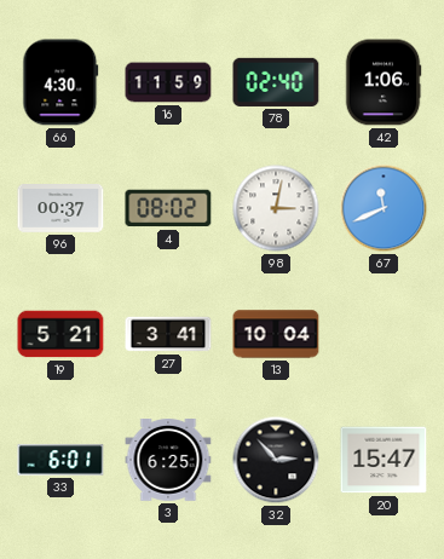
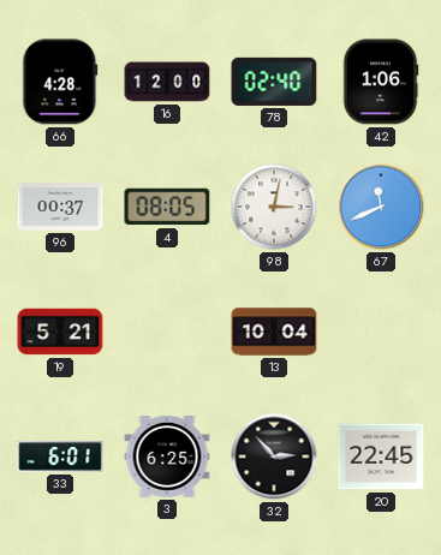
66: 4:30 -> 4:28 (60, 82)
16: 11:59 -> 12:00 (167, 82)
4: 08:02 -> 08:05 (167, 207)
27: 3:41 -> none (168, 334)
20: 15:47 -> 22:45 (381, 456)
